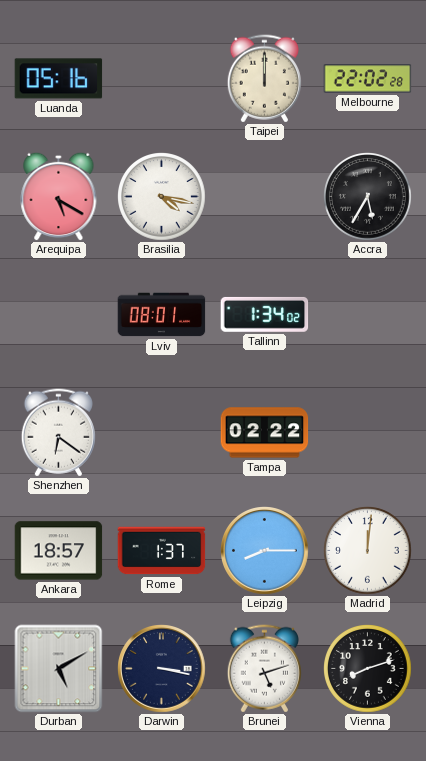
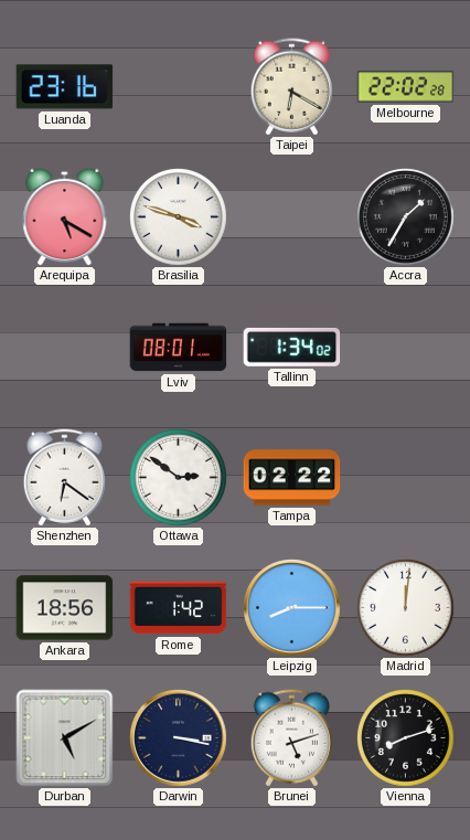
Luanda: 05:16 -> 23:16 (65, 87)
Taipei: 12:00 -> 6:20 (291, 87)
Brasilia: 4:17 -> 3:48 (179, 217)
Accra: 5:35 -> 1:35 (406, 217)
Ottawa: none -> 2:51 (179, 478)
Ankara: 18:57 -> 18:56 (65, 608)
Rome: 1:37 -> 1:42 (179, 608)
